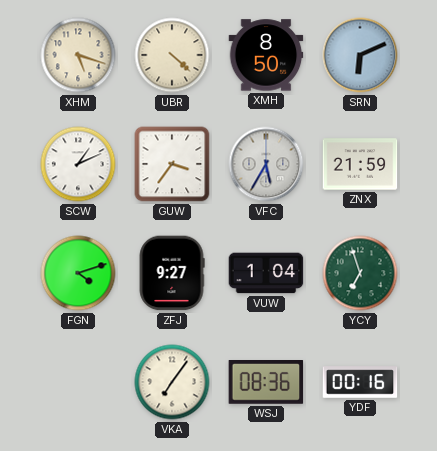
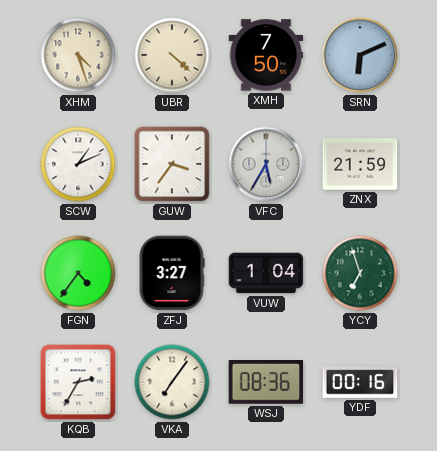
XHM: 5:18 -> 4:27 (78, 55)
XMH: 8:50 -> 7:50 (266, 55)
FGN: 4:12 -> 4:36 (78, 273)
ZFJ: 9:27 -> 3:27 (172, 273)
KQB: none -> 2:35 (78, 382)
